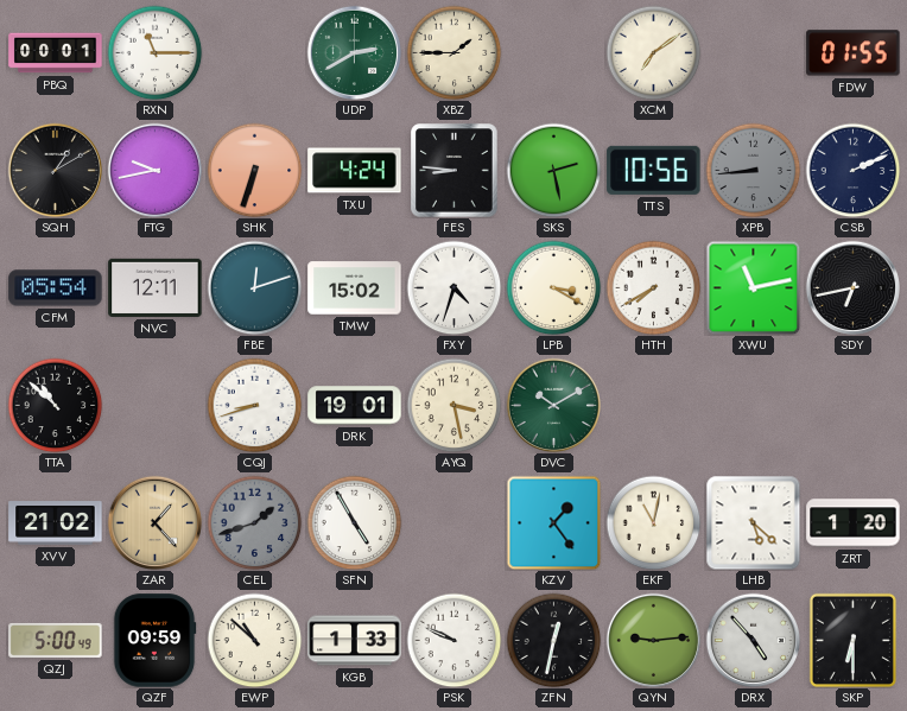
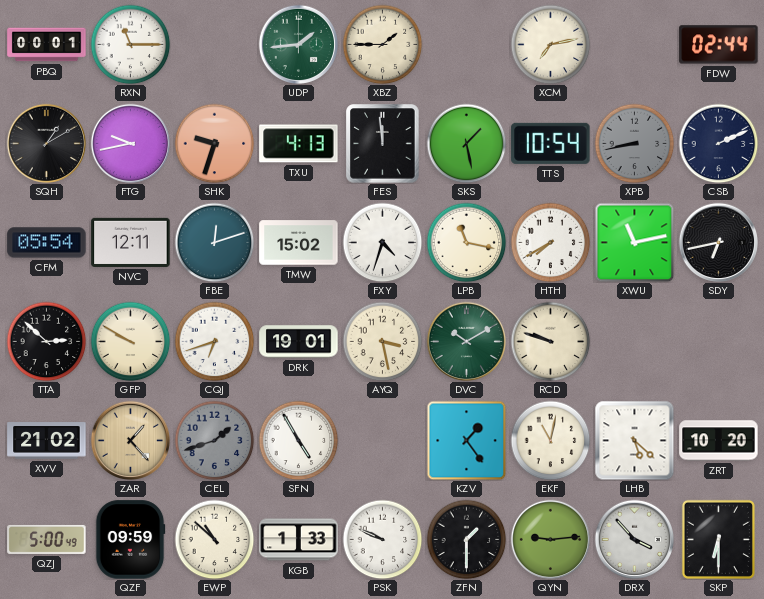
UDP: 2:40 -> 1:44 (298, 44)
XCM: 7:09 -> 7:13 (550, 44)
FDW: 01:55 -> 02:44 (719, 45)
SHK: 6:33 -> 9:33 (214, 143)
TXU: 4:24 -> 4:13 (299, 144)
FES: 8:46 -> 11:59 (383, 144)
SKS: 2:28 -> 1:28 (466, 143)
TTS: 10:56 -> 10:54 (551, 143)
XPB: 8:44 -> 8:43 (634, 143)
LPB: 3:20 -> 11:17 (466, 242)
TTA: 10:52 -> 2:52 (46, 341)
GFP: none -> 9:50 (130, 341)
CQJ: 8:42 -> 6:42 (214, 341)
RCD: none -> 9:48 (550, 341)
ZRT: 1:20 -> 10:20 (719, 441)
ZFN: 12:32 -> 1:30 (466, 539)
DRX: 4:53 -> 3:53 (634, 539)
